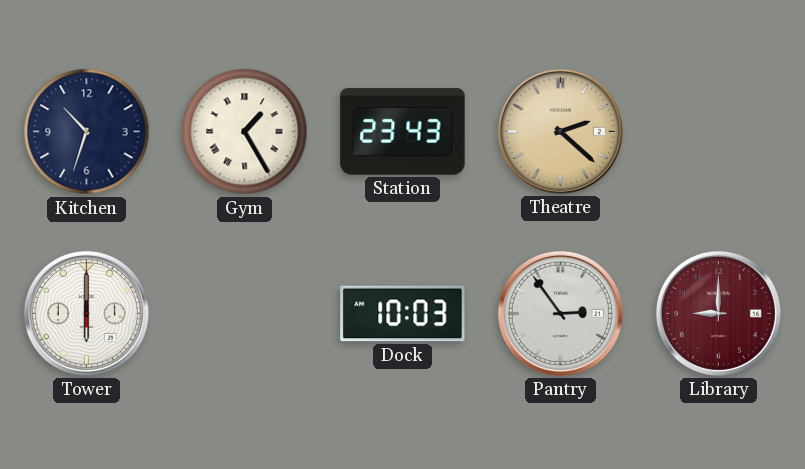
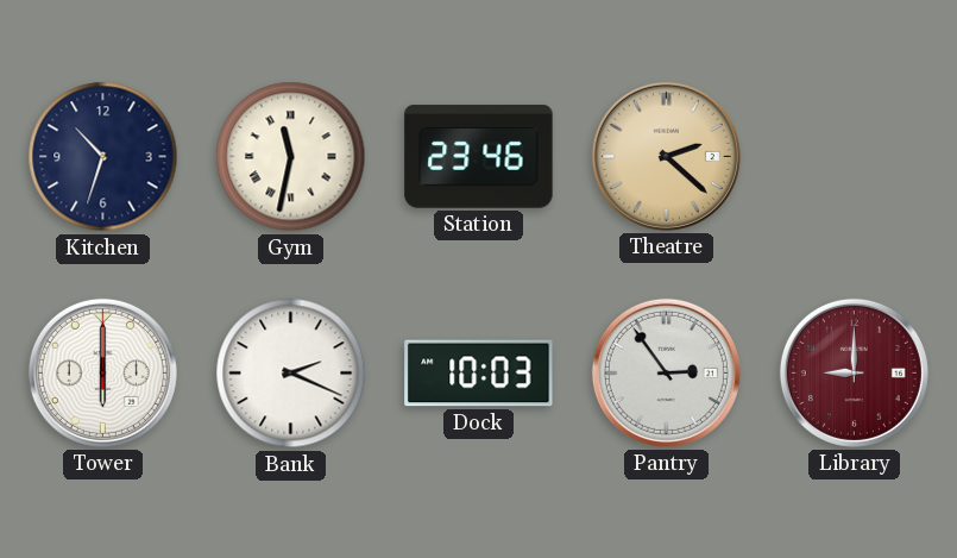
Gym: 1:25 -> 11:32 (291, 157)
Station: 23:43 -> 23:46 (479, 157)
Bank: none -> 2:19 (291, 374)
